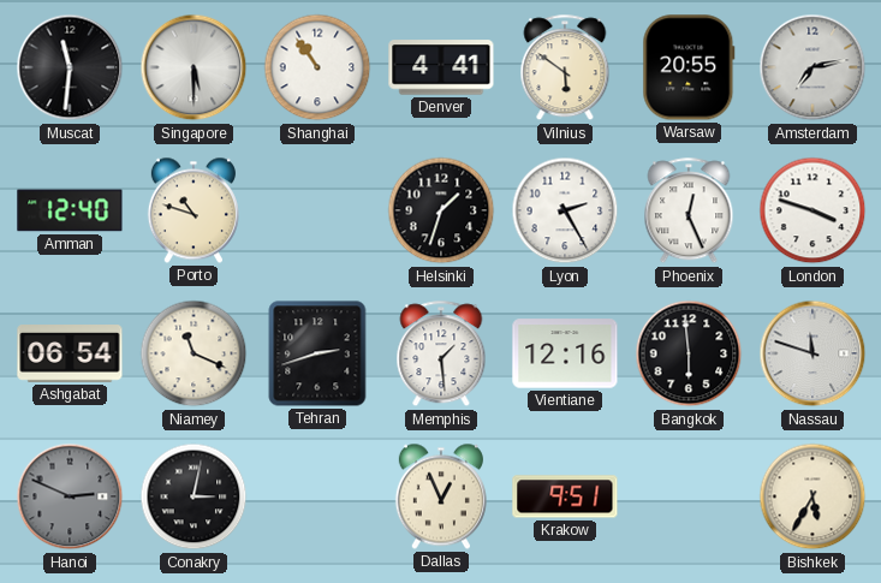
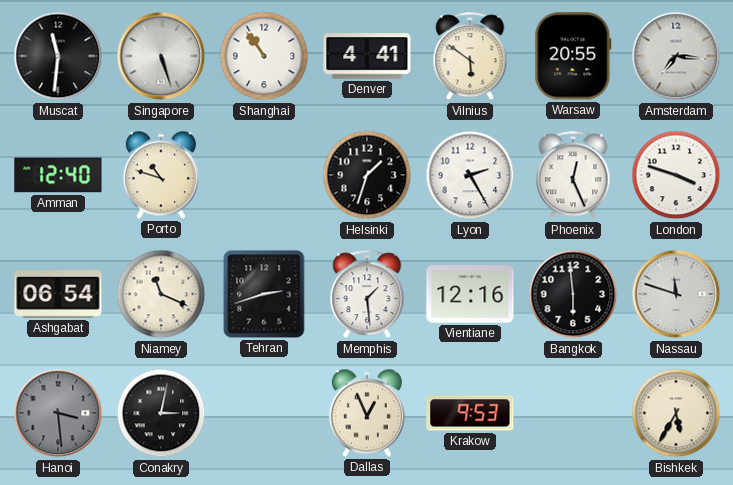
Singapore: 5:30 -> 5:27 (161, 56)
Amsterdam: 7:13 -> 7:16 (676, 56)
Hanoi: 2:49 -> 3:29 (58, 413)
Krakow: 9:51 -> 9:53 (470, 413)
